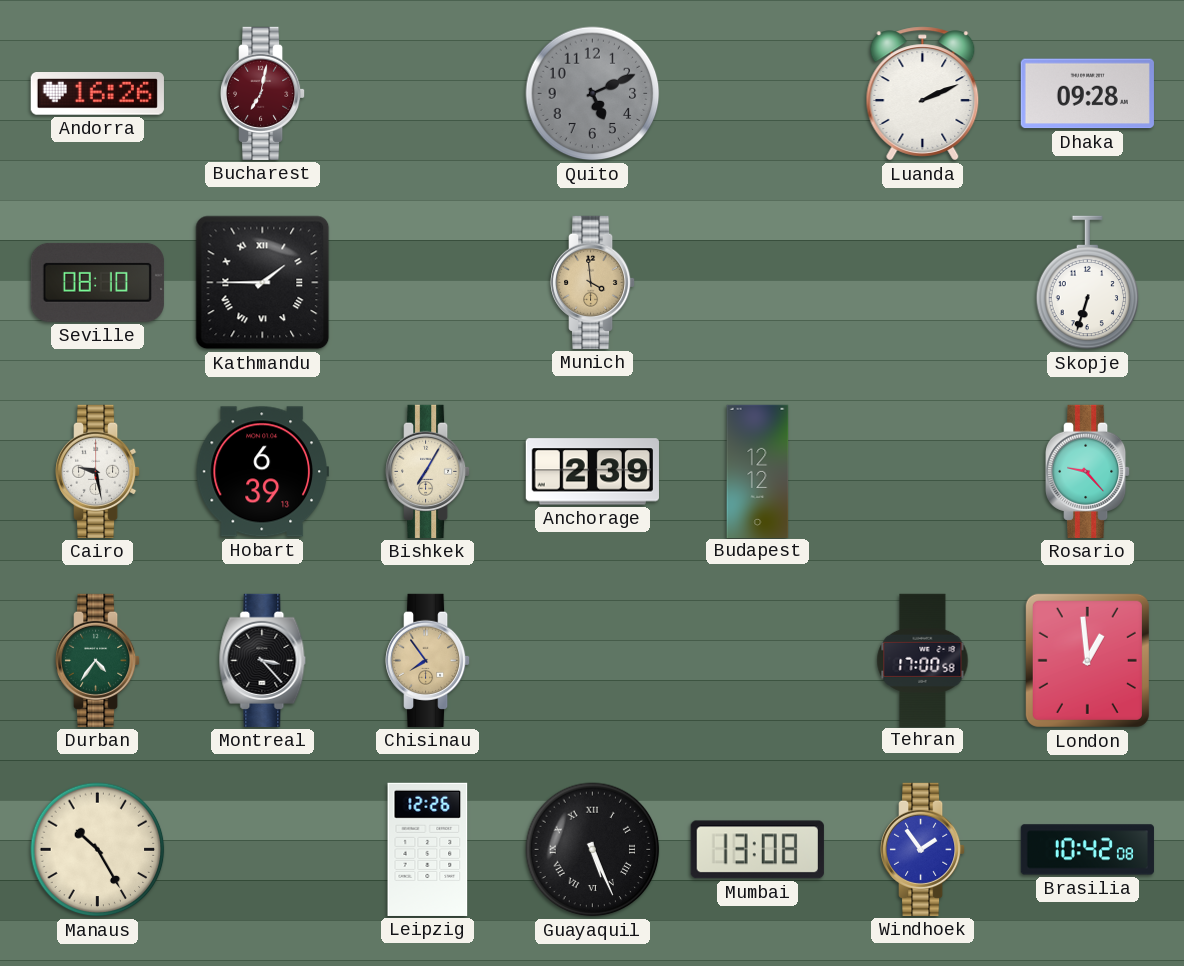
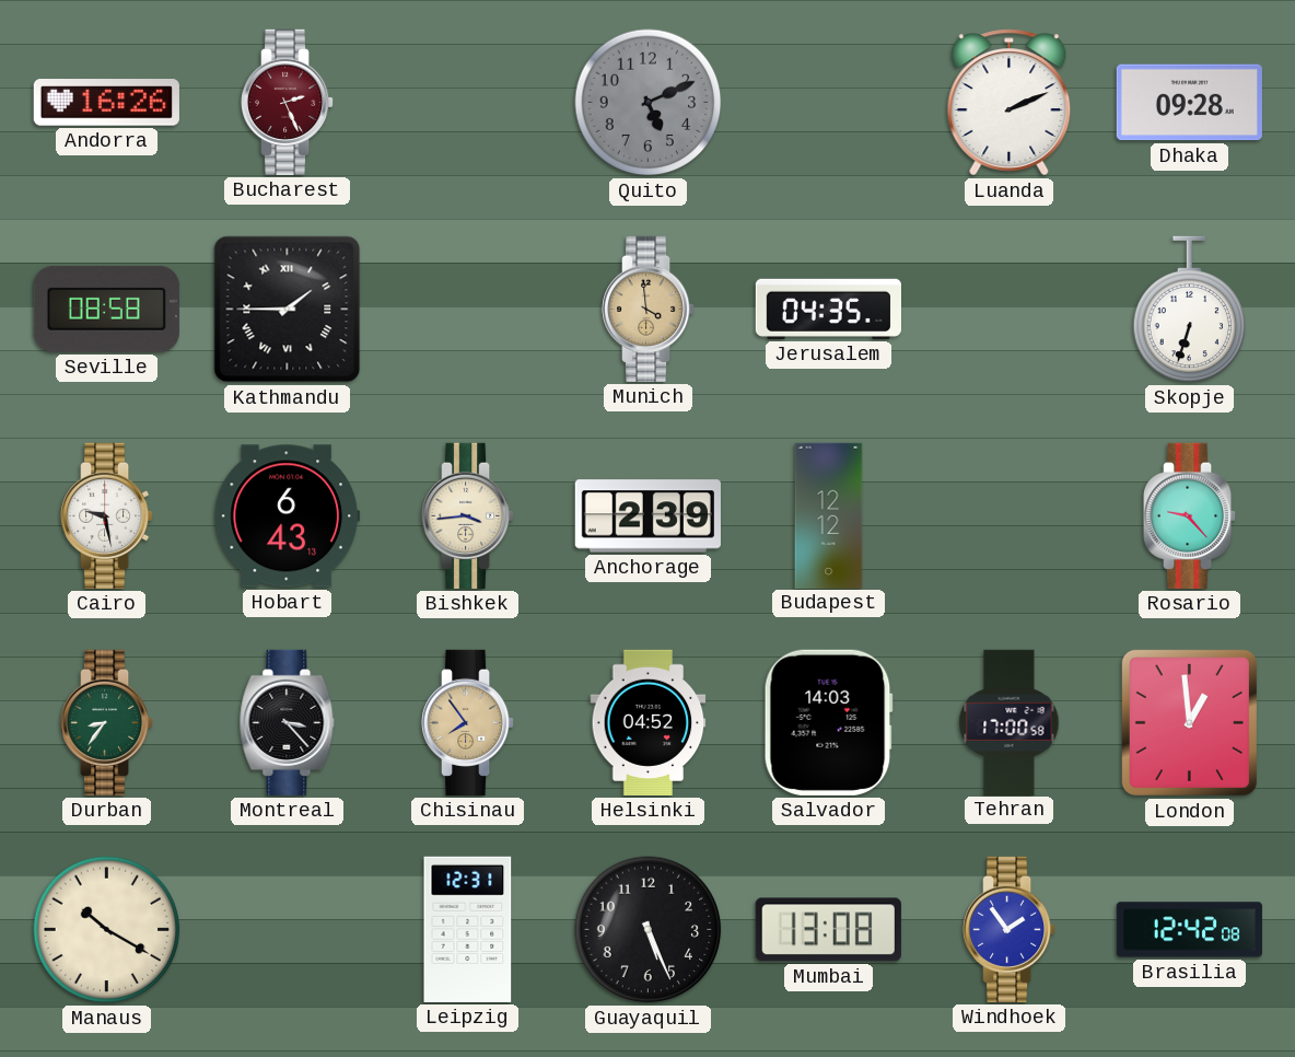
Bucharest: 7:02 -> 2:26 (288, 102)
Seville: 08:10 -> 08:58 (106, 309)
Jerusalem: none -> 04:35 (828, 309)
Hobart: 6:39 -> 6:43 (287, 516)
Bishkek: 7:05 -> 3:44 (468, 515)
Durban: 4:36 -> 8:36 (107, 722)
Helsinki: none -> 04:52 (649, 722)
Salvador: none -> 14:03 (828, 722)
Manaus: 10:25 -> 10:20 (107, 930)
Leipzig: 12:26 -> 12:31 (468, 929)
Guayaquil numerals: Roman -> Arabic (649, 930)
Brasilia: 10:42 -> 12:42 (1189, 930)
